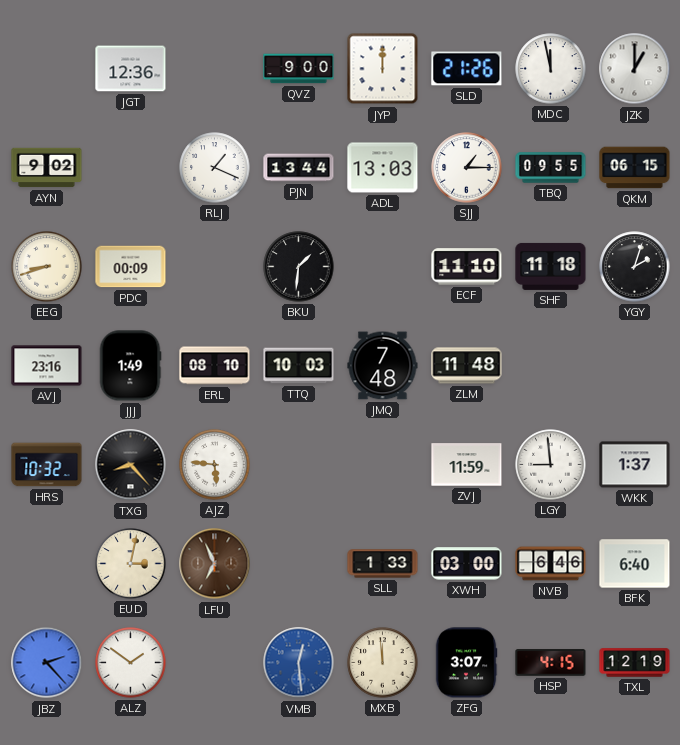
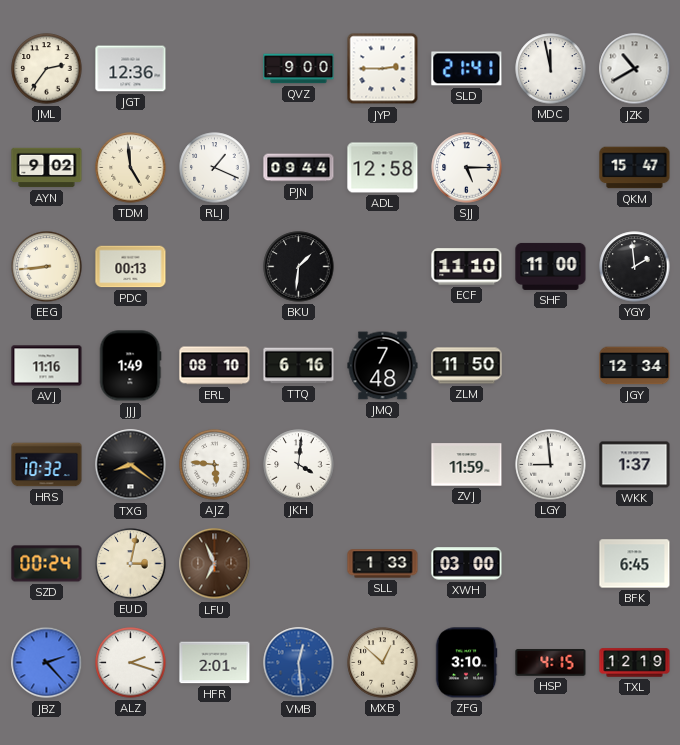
JML: none -> 2:36 (47, 69)
JYP: 12:00 -> 2:45 (383, 69)
SLD: 21:26 -> 21:41 (467, 69)
JZK: 1:00 -> 10:40 (635, 69)
TDM: none -> 4:59 (131, 168)
PJN: 13:44 -> 09:44 (299, 168)
ADL: 13:03 -> 12:58 (383, 168)
SJJ: 1:15 -> 5:15 (467, 168)
TBQ: 09:55 -> none (551, 168)
QKM: 06:15 -> 15:47 (635, 168)
EEG: 8:42 -> 8:44 (47, 267)
PDC: 00:09 -> 00:13 (131, 267)
SHF: 11:18 -> 11:00 (551, 266)
YGY: 2:03 -> 1:59 (635, 267)
AVJ: 23:16 -> 11:16 (47, 366)
TTQ: 10:03 -> 6:16 (299, 366)
ZLM: 11:48 -> 11:50 (467, 366)
JGY: none -> 12:34 (635, 366)
TXG: 8:23 -> 8:21 (131, 465)
JKH: none -> 4:01 (299, 465)
SZD: none -> 00:24 (47, 564)
NVB: 6:46 -> none (551, 564)
BFK: 6:40 -> 6:45 (635, 564)
ALZ: 1:51 -> 2:18 (131, 663)
HFR: none -> 2:01 (215, 663)
MXB: 11:59 -> 12:52 (383, 663)
ZFG: 3:07 -> 3:10 (466, 663)
